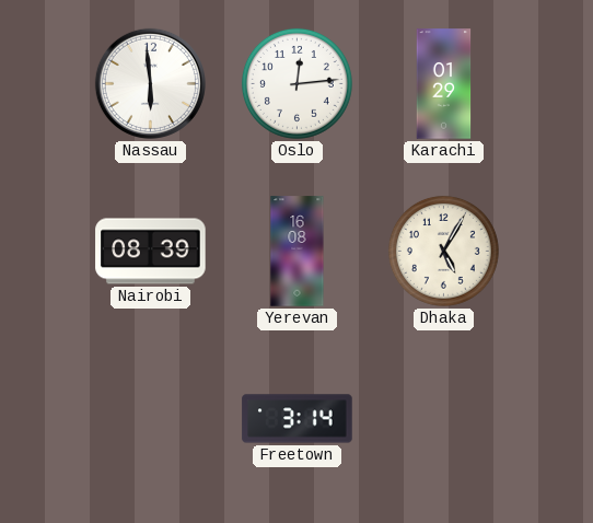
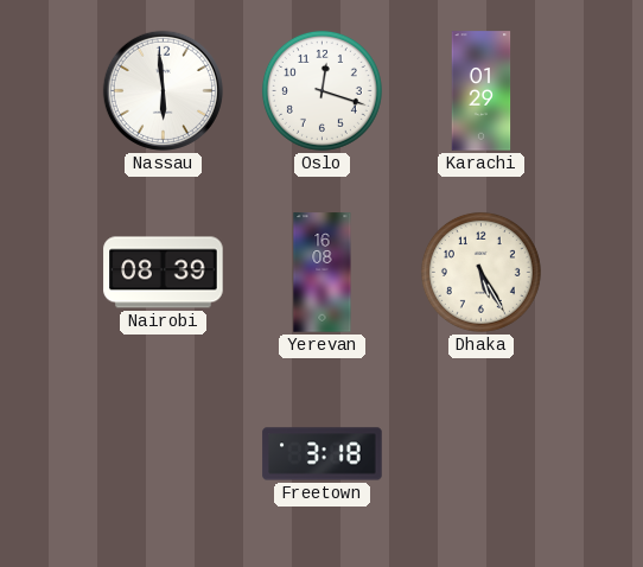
Oslo: 12:14 -> 12:18 (321, 90)
Dhaka: 5:05 -> 5:25 (480, 272)
Freetown: 3:14 -> 3:18 (323, 454)
